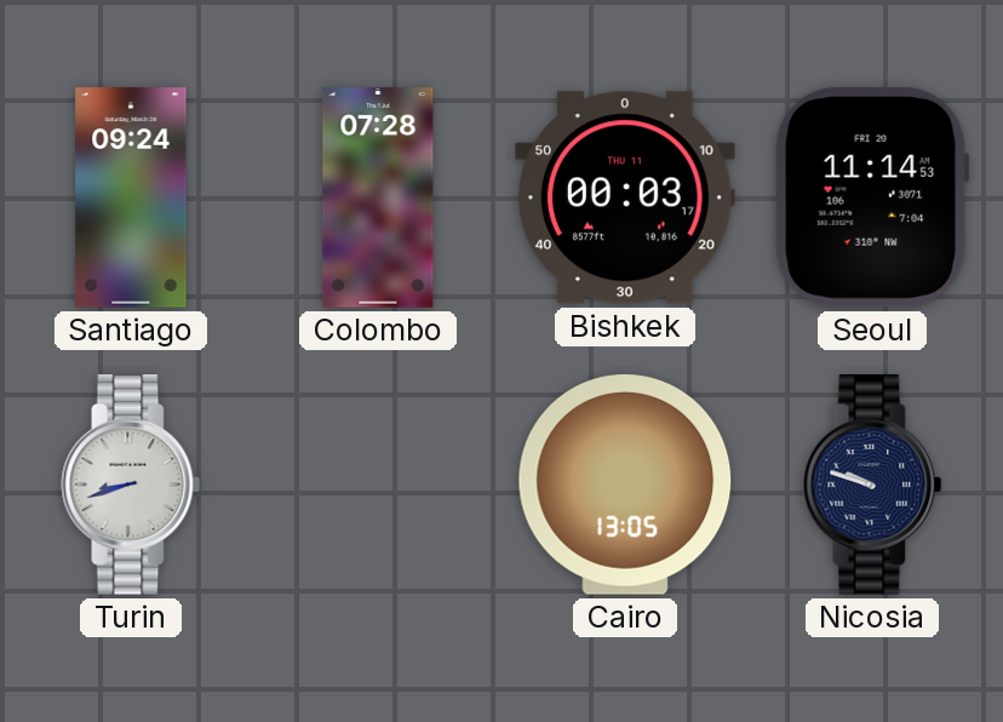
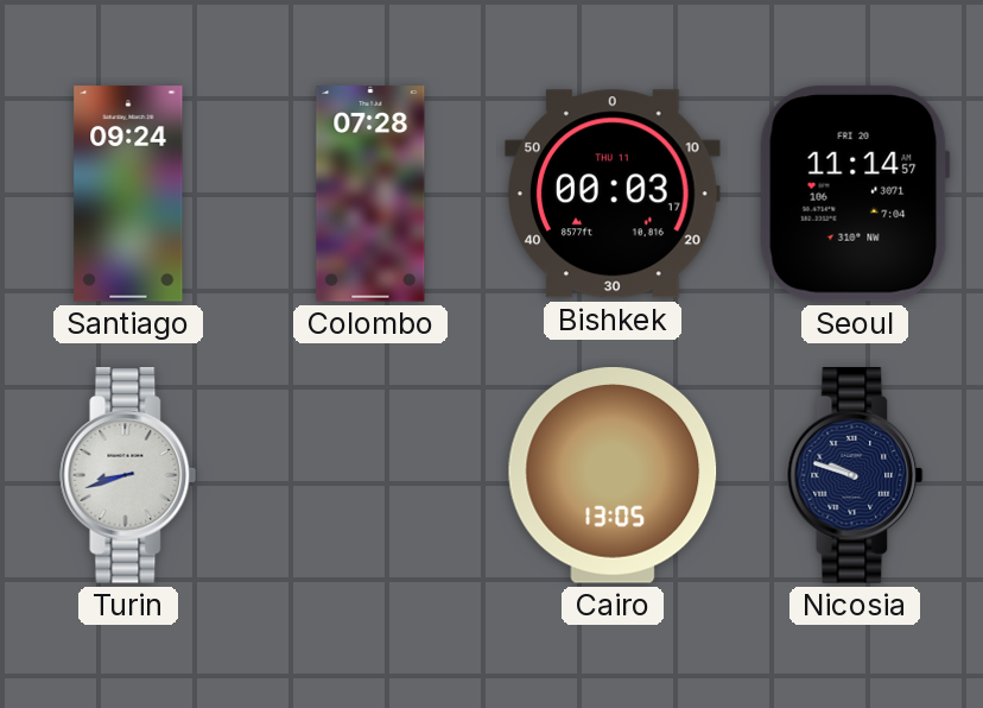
Seoul: 11:14:53 -> 11:14:57 (855, 194)
